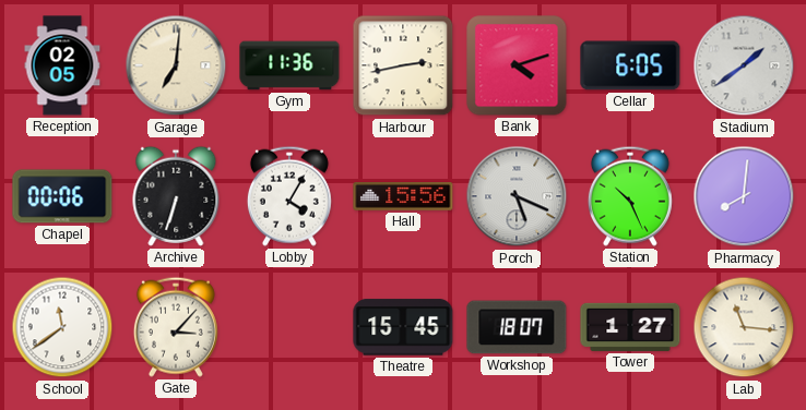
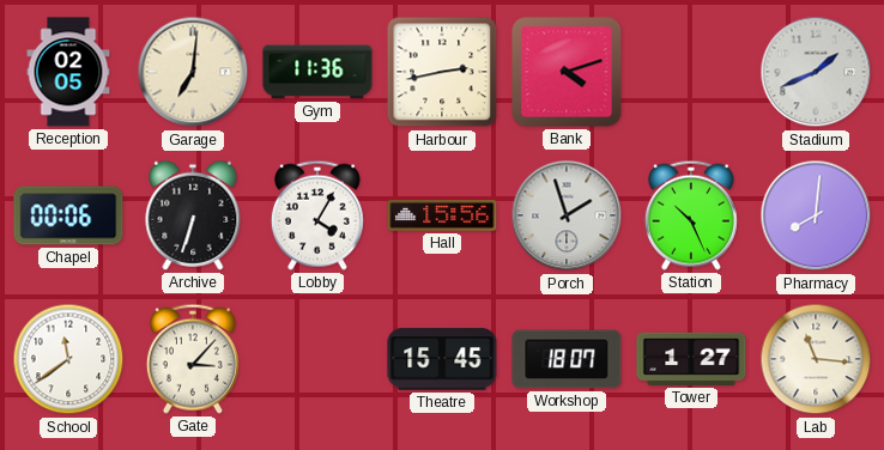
Cellar: 6:05 -> none (630, 65)
Stadium: 1:39 -> 1:41 (816, 72)
Porch: 5:19 -> 1:57 (567, 215)
